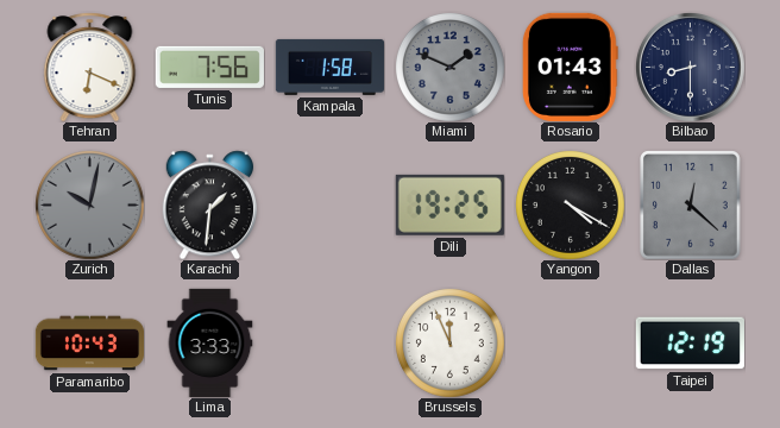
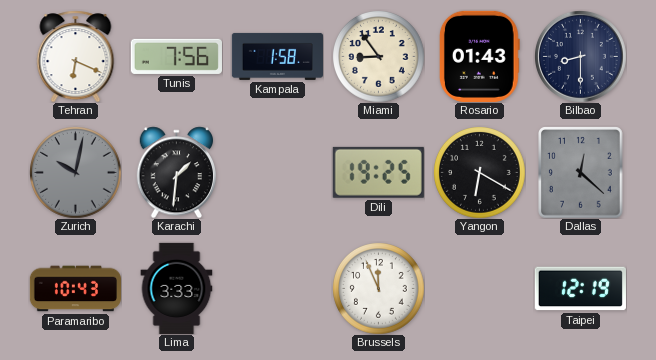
Miami: 1:49 -> 8:54 (379, 57)
Miami dial: grey -> cream (379, 57)
Yangon: 4:20 -> 6:20 (480, 173)
